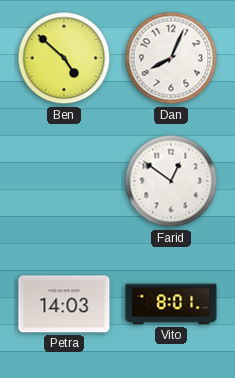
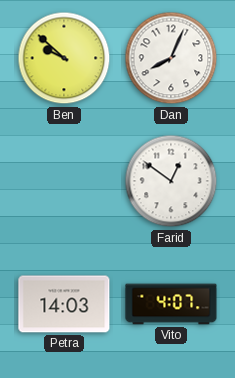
Ben: 4:52 -> 9:52 (64, 58)
Vito: 8:01 -> 4:07 (171, 304)
